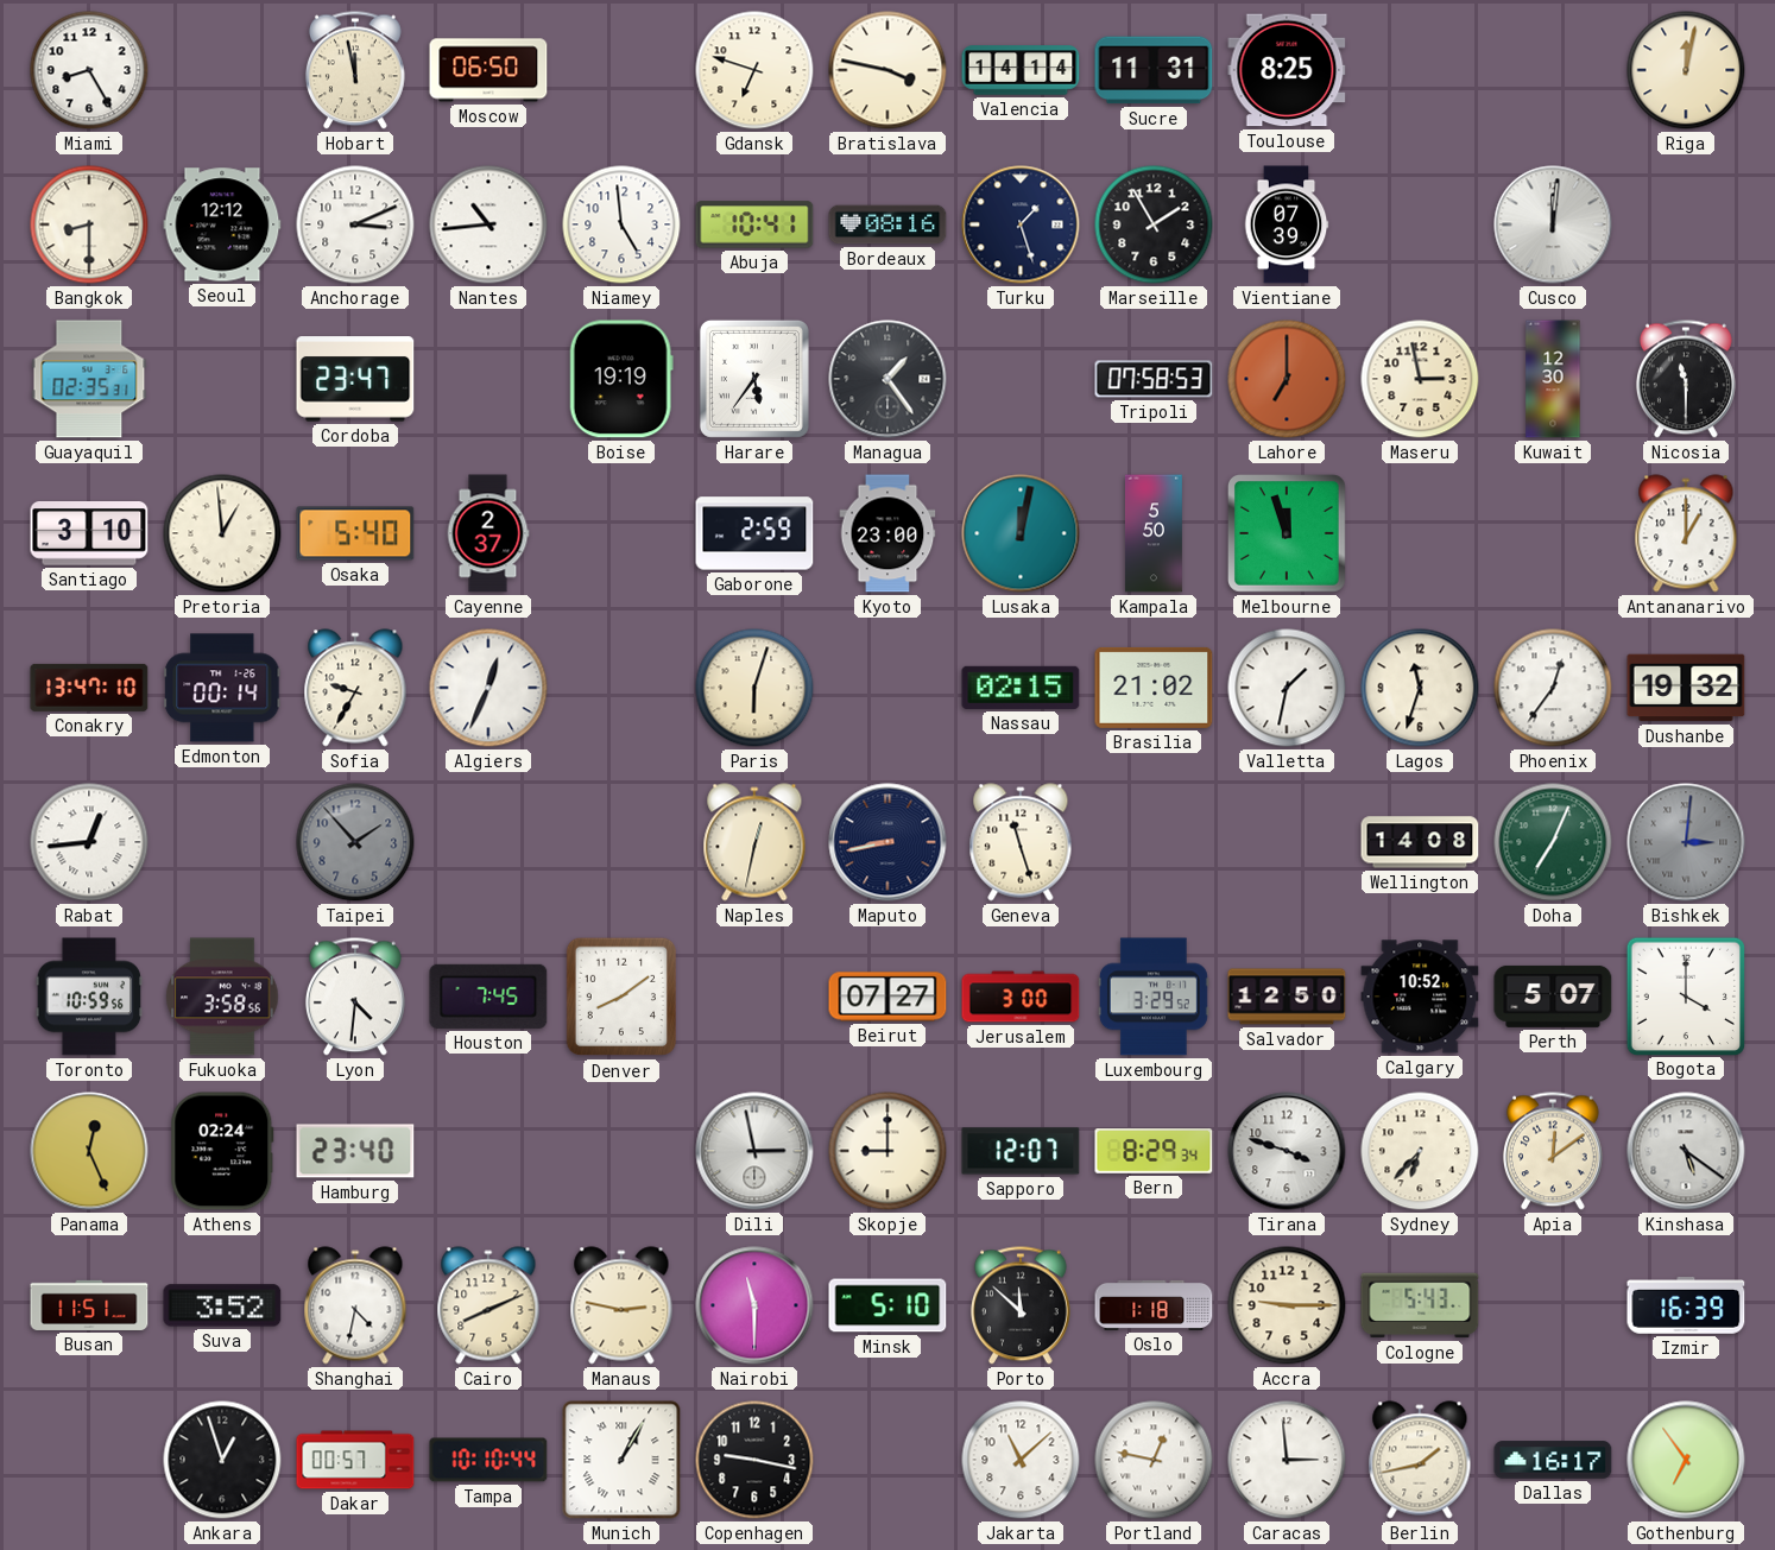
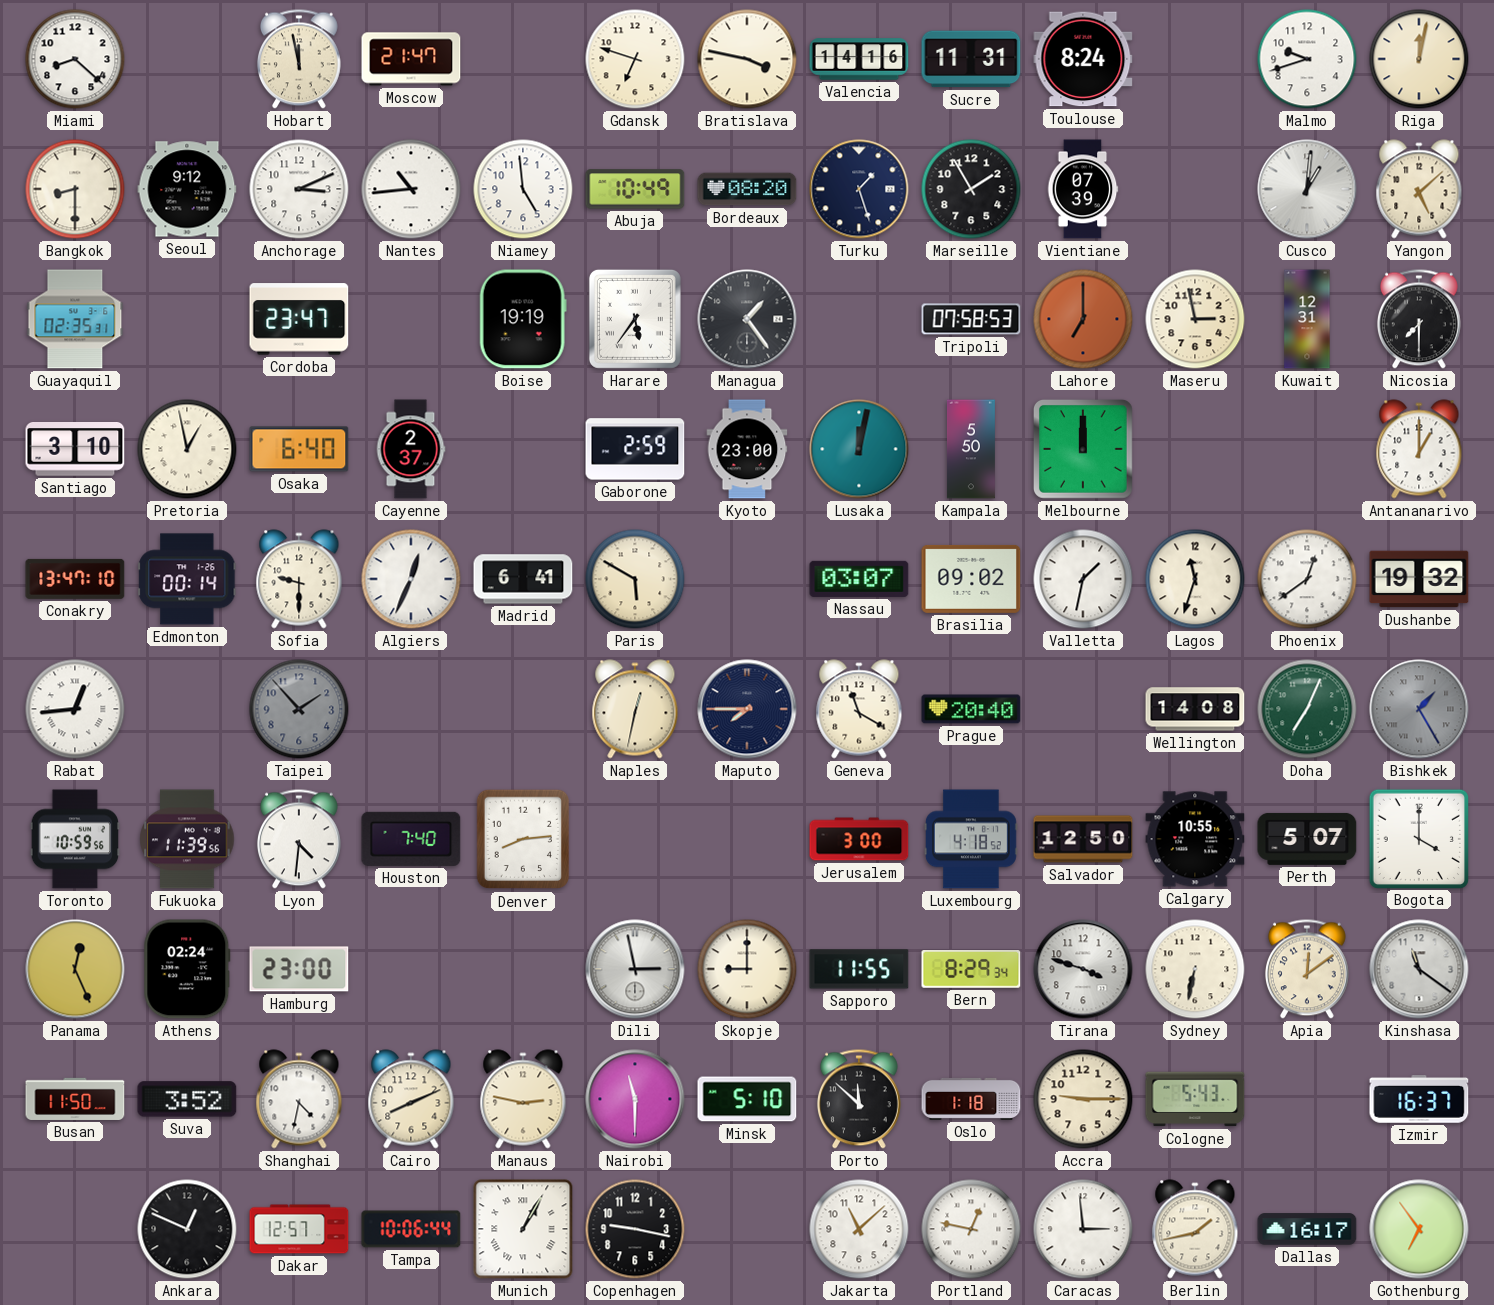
Miami: 8:25 -> 8:22 (75, 59)
Moscow: 06:50 -> 21:47 (411, 59)
Valencia: 14:14 -> 14:16 (859, 59)
Toulouse: 8:25 -> 8:24 (1083, 59)
Malmo: none -> 9:42 (1307, 59)
Seoul: 12:12 -> 9:12 (187, 189)
Abuja: 10:41 -> 10:49 (635, 189)
Bordeaux: 08:16 -> 08:20 (747, 189)
Cusco: 12:01 -> 1:01 (1307, 189)
Yangon: none -> 5:08 (1419, 189)
Kuwait: 12:30 -> 12:31 (1307, 319)
Nicosia: 11:30 -> 7:30 (1419, 319)
Pretoria: 12:59 -> 12:58 (187, 449)
Osaka: 5:40 -> 6:40 (299, 449)
Melbourne: 11:57 -> 12:00 (1083, 449)
Sofia: 9:35 -> 9:30 (299, 579)
Madrid: none -> 6:41 (523, 579)
Paris: 6:03 -> 5:50 (635, 579)
Nassau: 02:15 -> 03:07 (859, 579)
Brasilia: 21:02 -> 09:02 (971, 579)
Phoenix: 12:36 -> 12:39 (1307, 579)
Maputo: 8:43 -> 7:45 (747, 709)
Geneva: 11:27 -> 11:20 (859, 709)
Prague: none -> 20:40 (971, 709)
Bishkek: 3:01 -> 1:25 (1419, 709)
Fukuoka: 3:58 -> 11:39 (187, 839)
Houston: 7:45 -> 7:40 (411, 839)
Denver: 8:09 -> 8:14 (523, 839)
Beirut: 07:27 -> none (887, 997)
Luxembourg: 3:29 -> 4:18 (971, 839)
Calgary: 10:52 -> 10:55 (1195, 839)
Hamburg: 23:40 -> 23:00 (299, 969)
Sapporo: 12:07 -> 11:55 (859, 969)
Sydney: 6:37 -> 6:32 (1195, 969)
Kinshasa: 5:21 -> 11:21 (1419, 969)
Busan: 11:51 -> 11:50 (75, 1099)
Izmir: 16:39 -> 16:37 (1419, 1100)
Ankara: 12:57 -> 12:49 (187, 1229)
Dakar: 00:57 -> 12:57 (299, 1229)
Tampa: 10:10 -> 10:06 (411, 1229)
